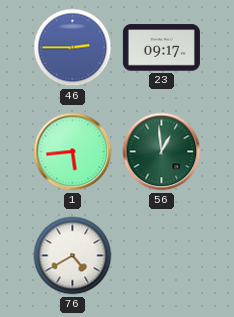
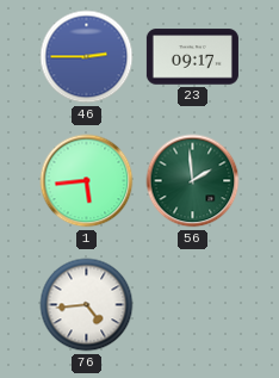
56: 12:59 -> 1:59 (193, 181)
76: 4:40 -> 4:44 (87, 305)
